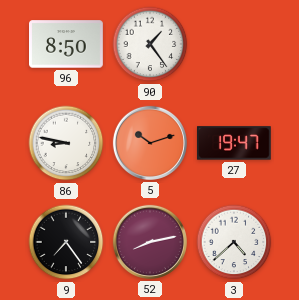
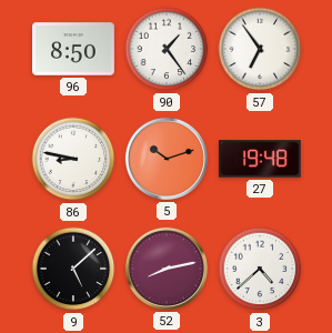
57: none -> 6:54 (260, 49)
27: 19:47 -> 19:48 (260, 159)
9: 7:24 -> 5:08 (73, 269)
